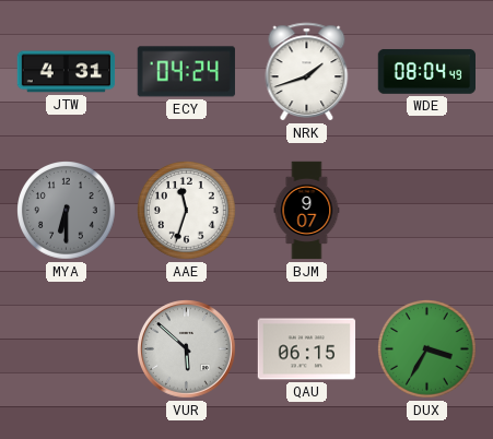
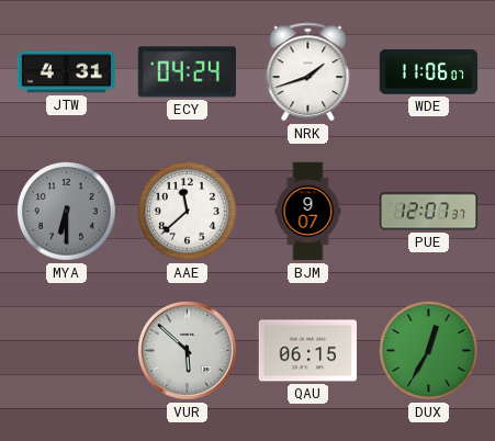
WDE: 08:04 -> 11:06 (428, 71)
AAE: 11:33 -> 11:38 (188, 212)
PUE: none -> 12:07 (429, 212)
DUX: 3:35 -> 12:35 (429, 351)
